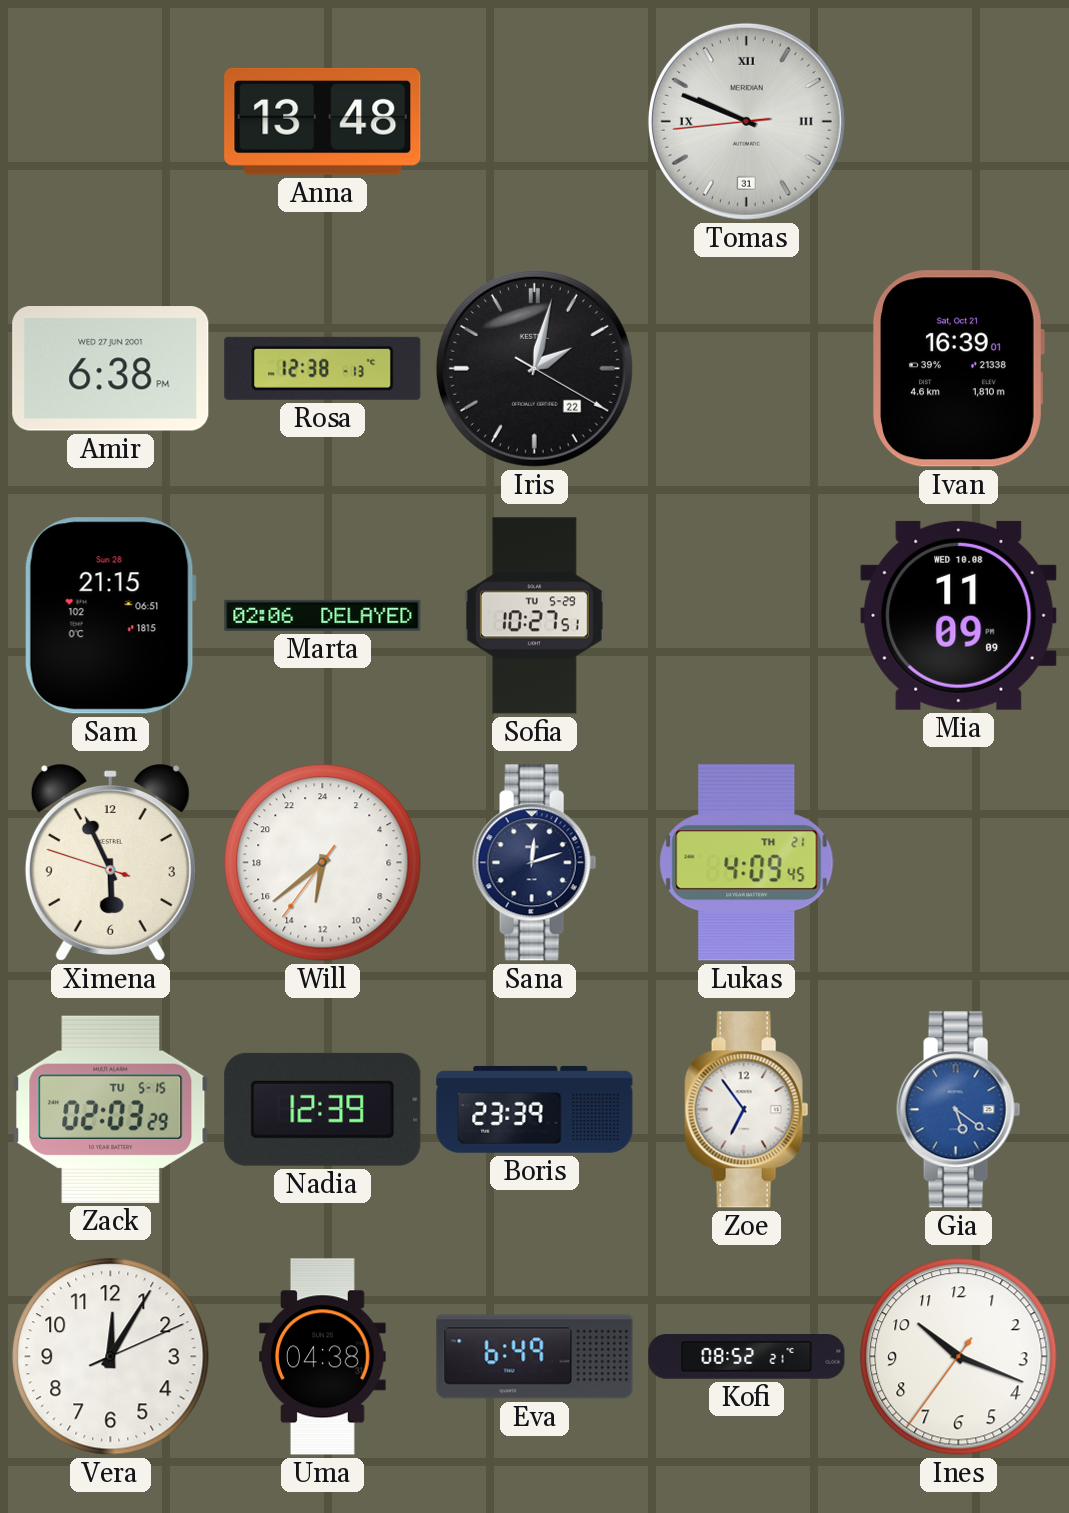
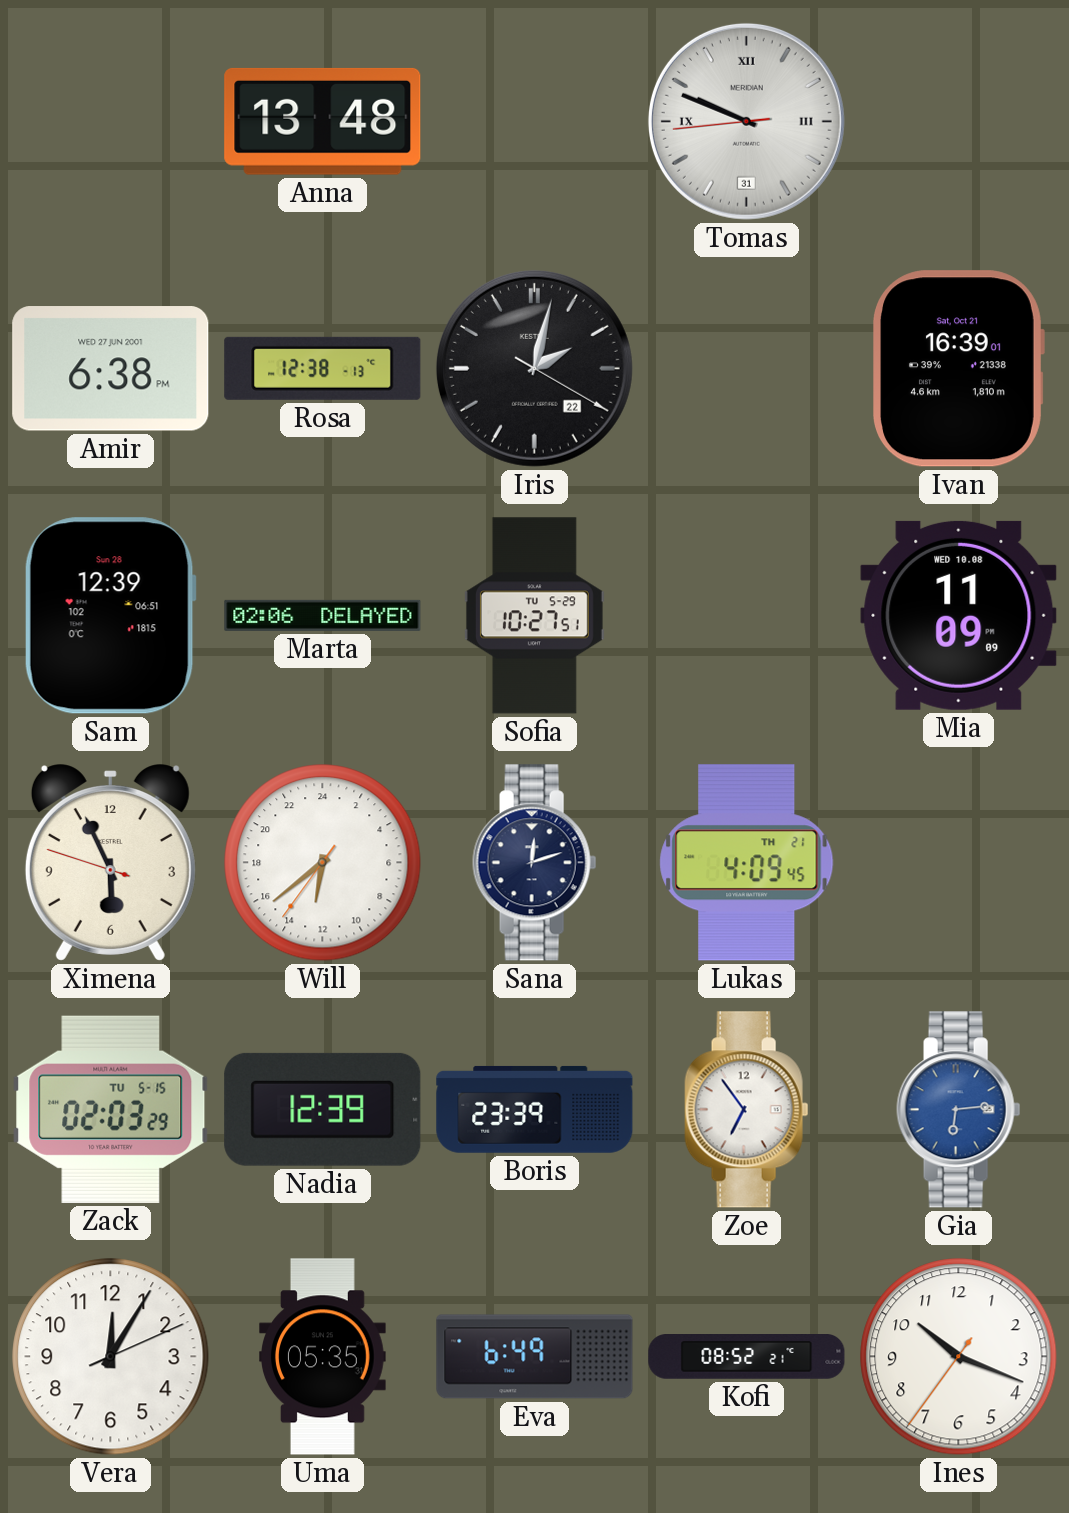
Sam: 21:15 -> 12:39 (110, 616)
Gia: 5:21 -> 6:14 (959, 1110)
Uma: 04:38 -> 05:35 (323, 1357)
